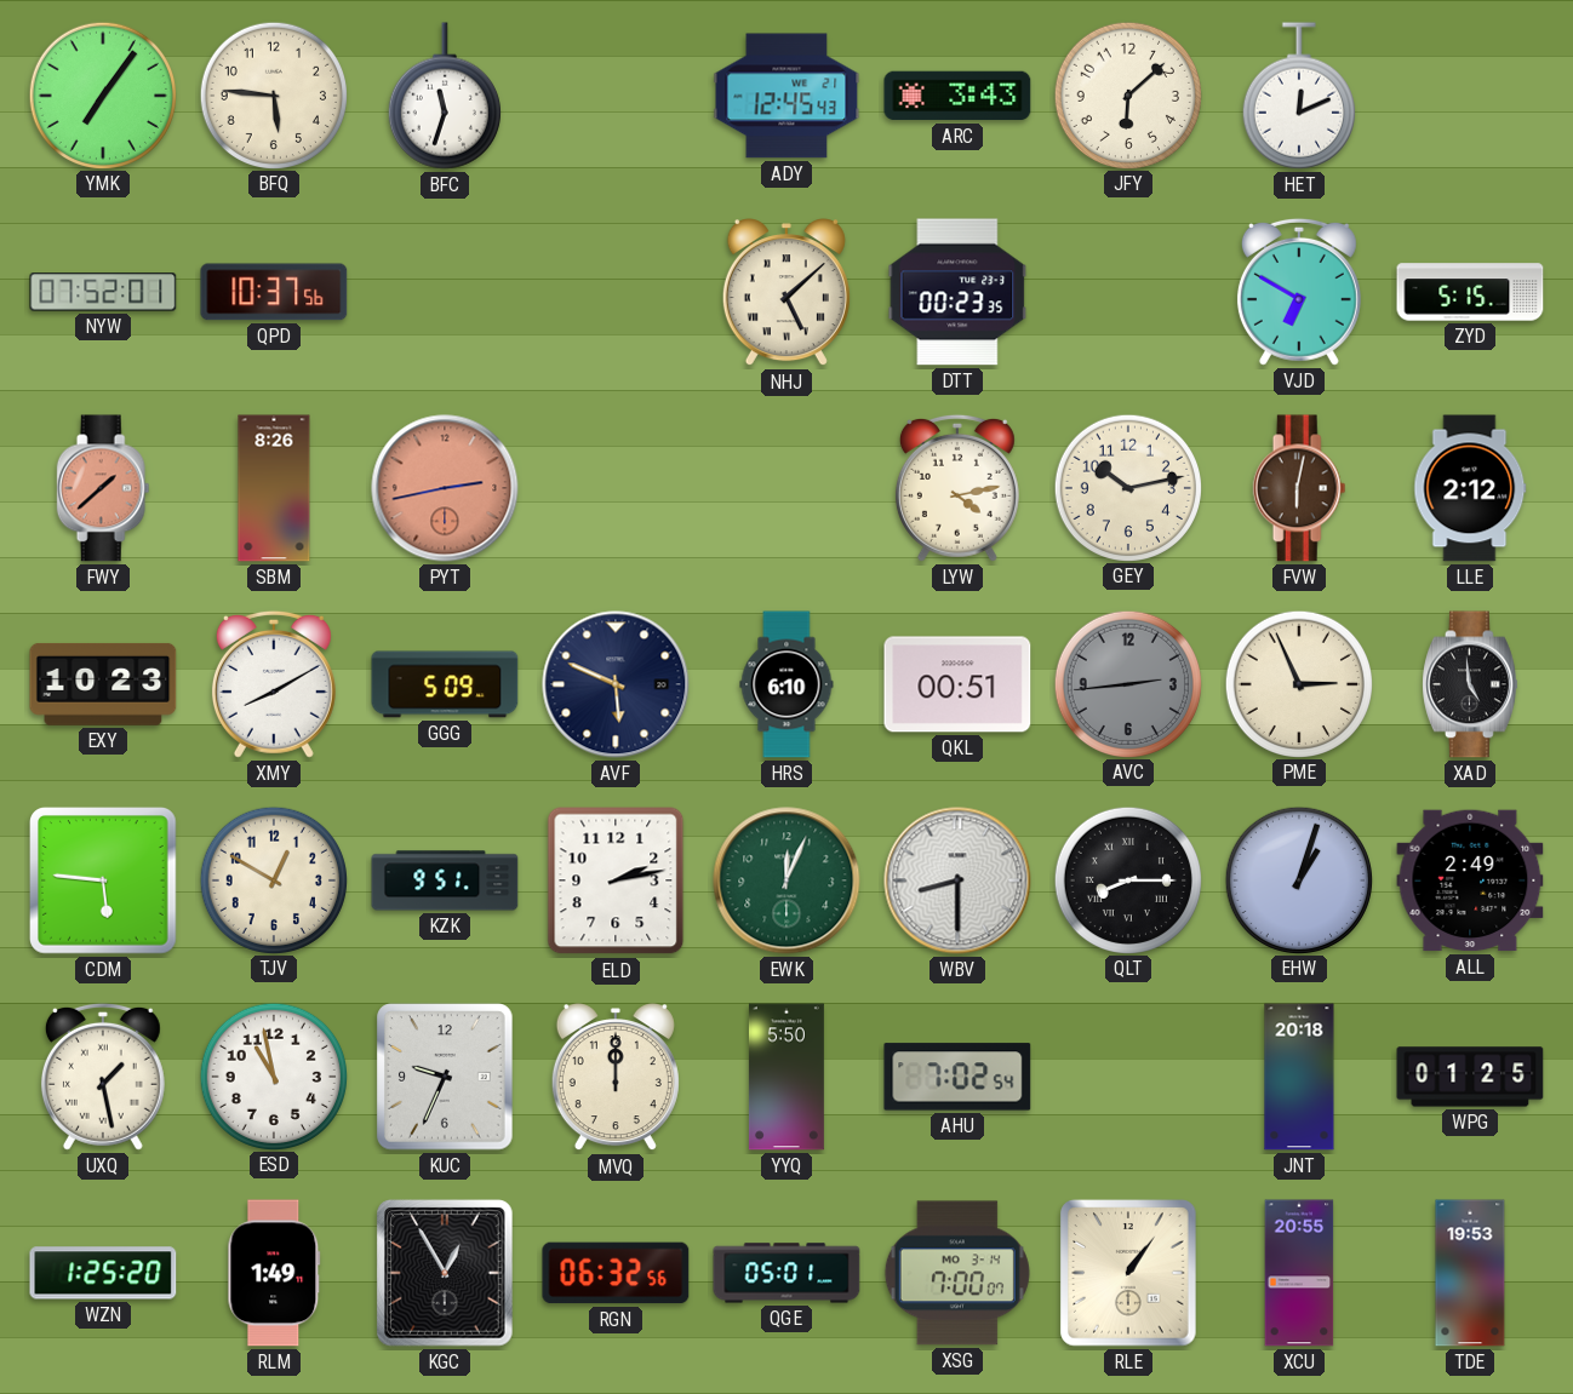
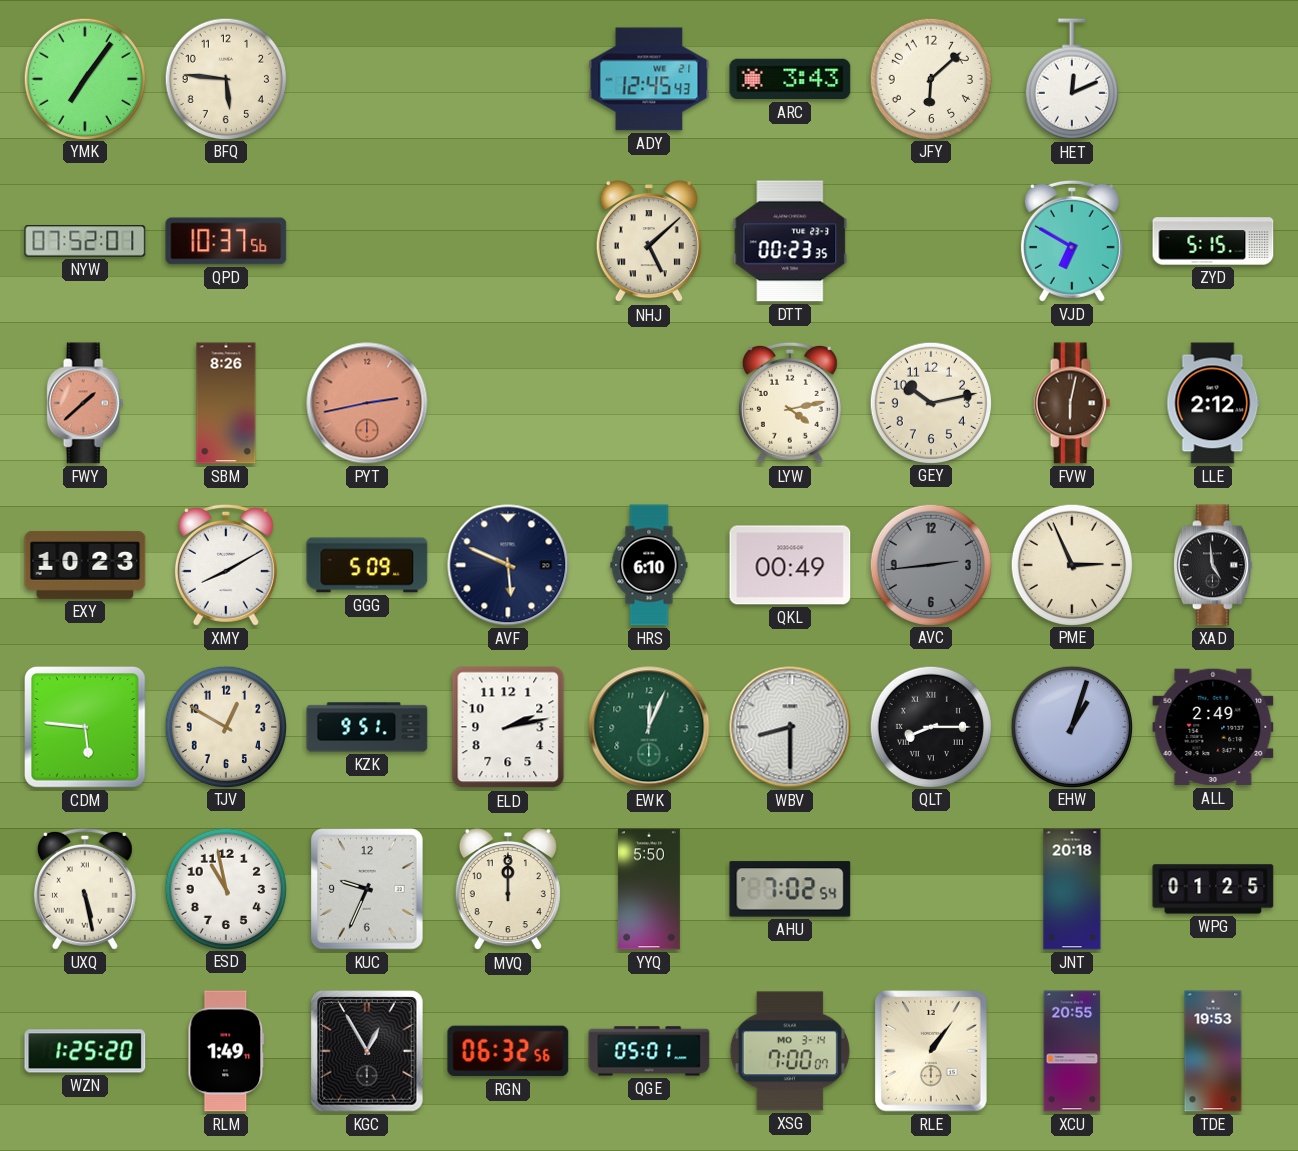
BFC: 11:33 -> none (445, 96)
QKL: 00:51 -> 00:49 (790, 565)
UXQ: 1:28 -> 5:28 (85, 889)
